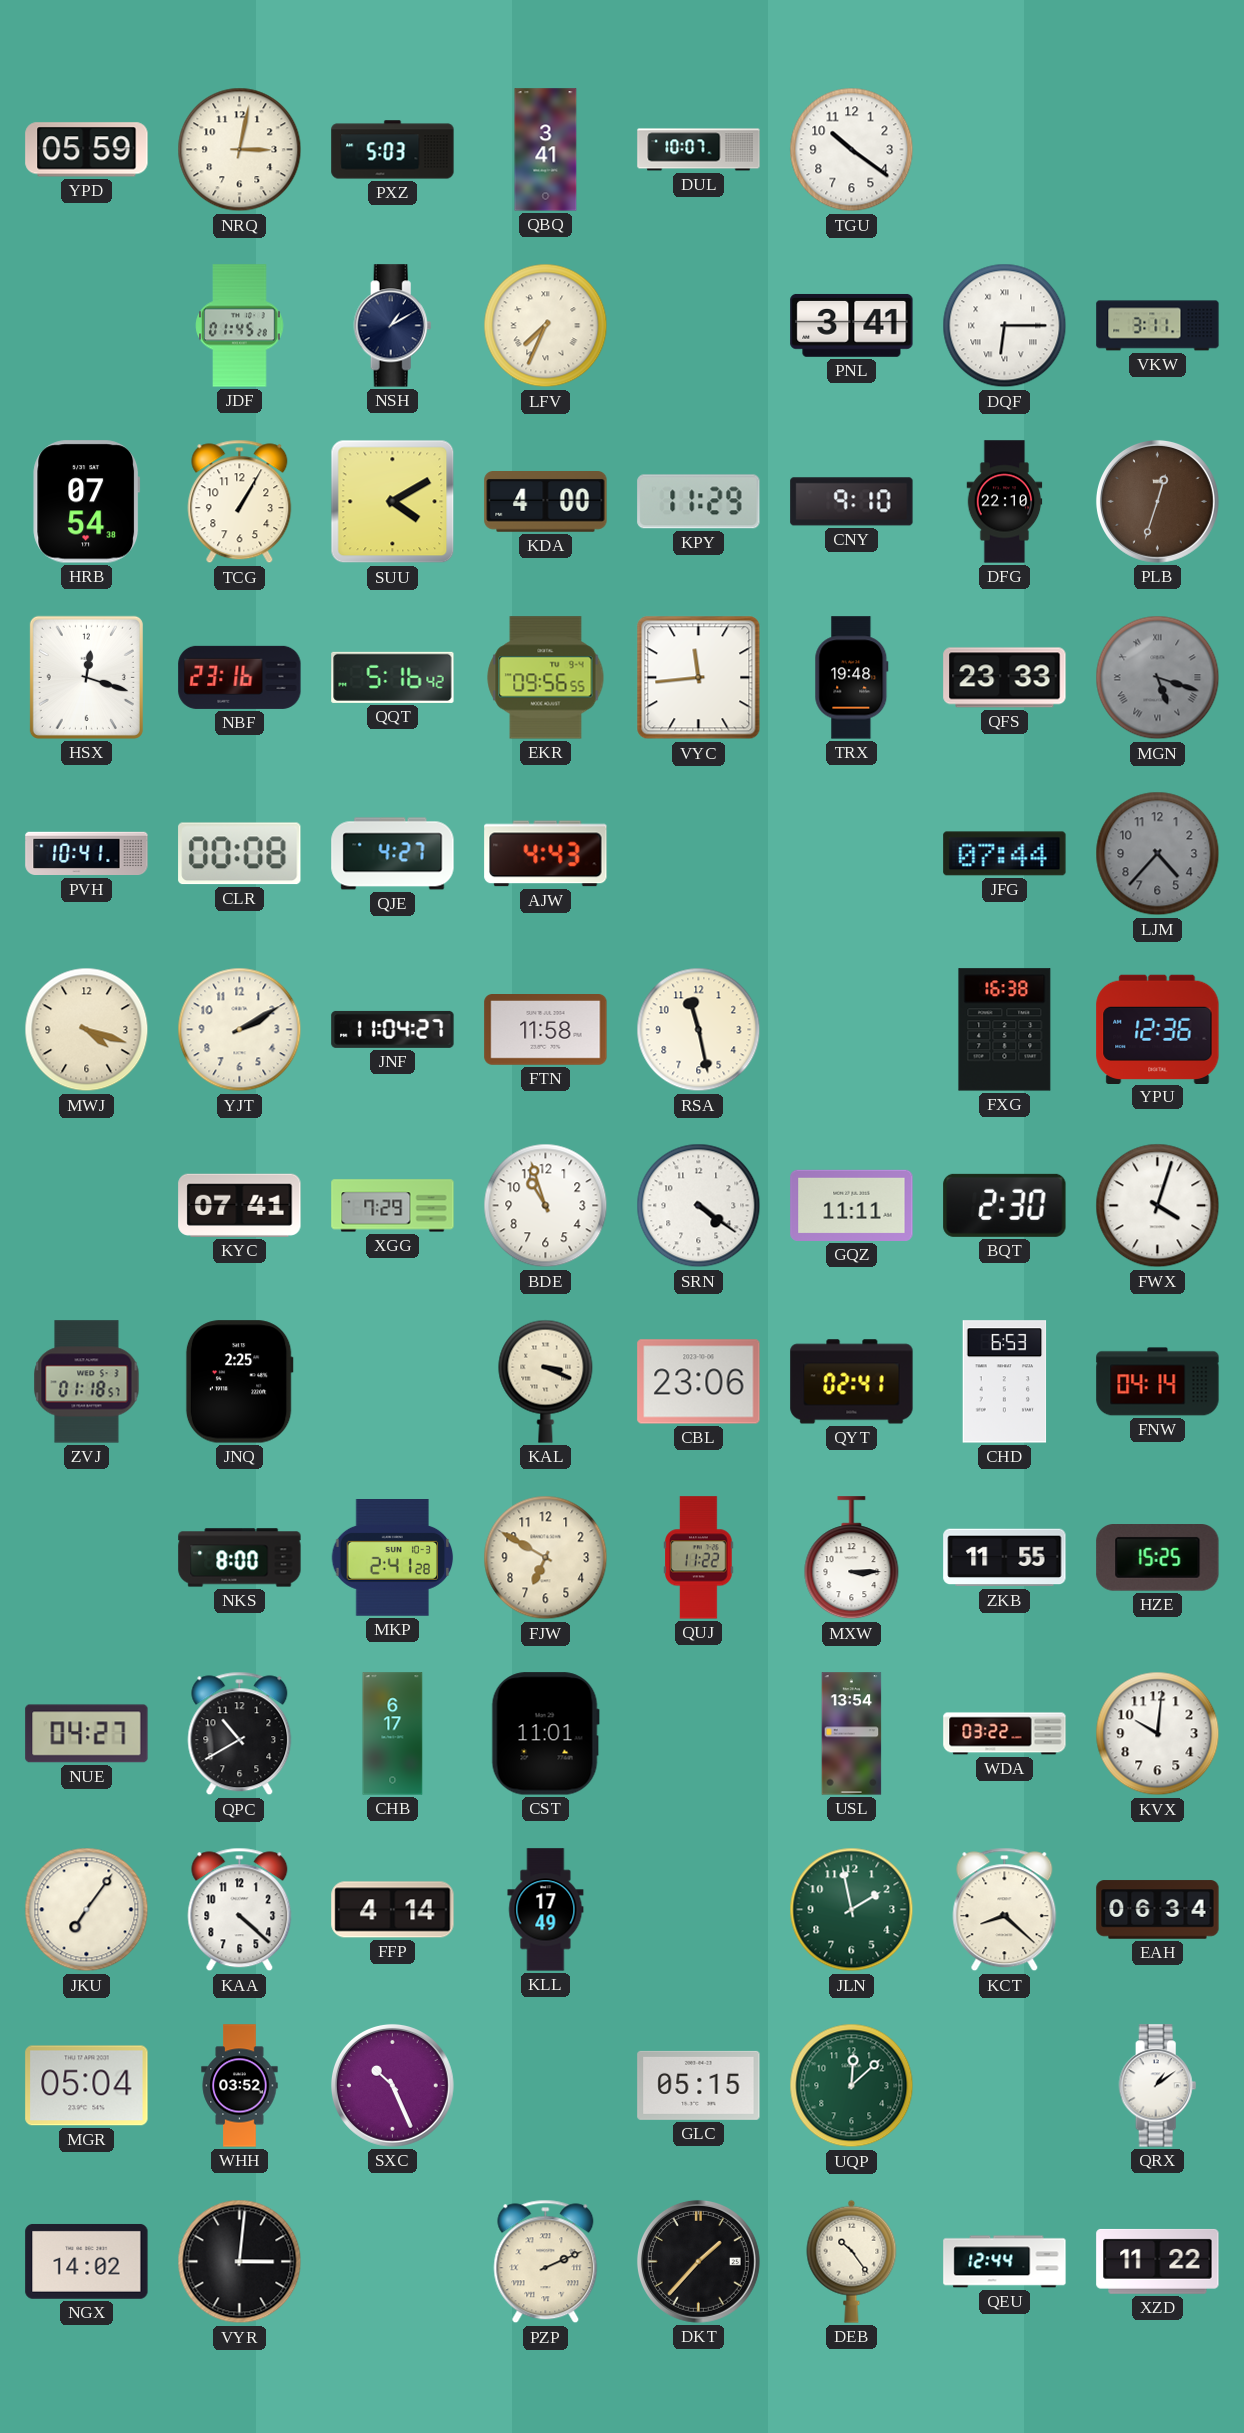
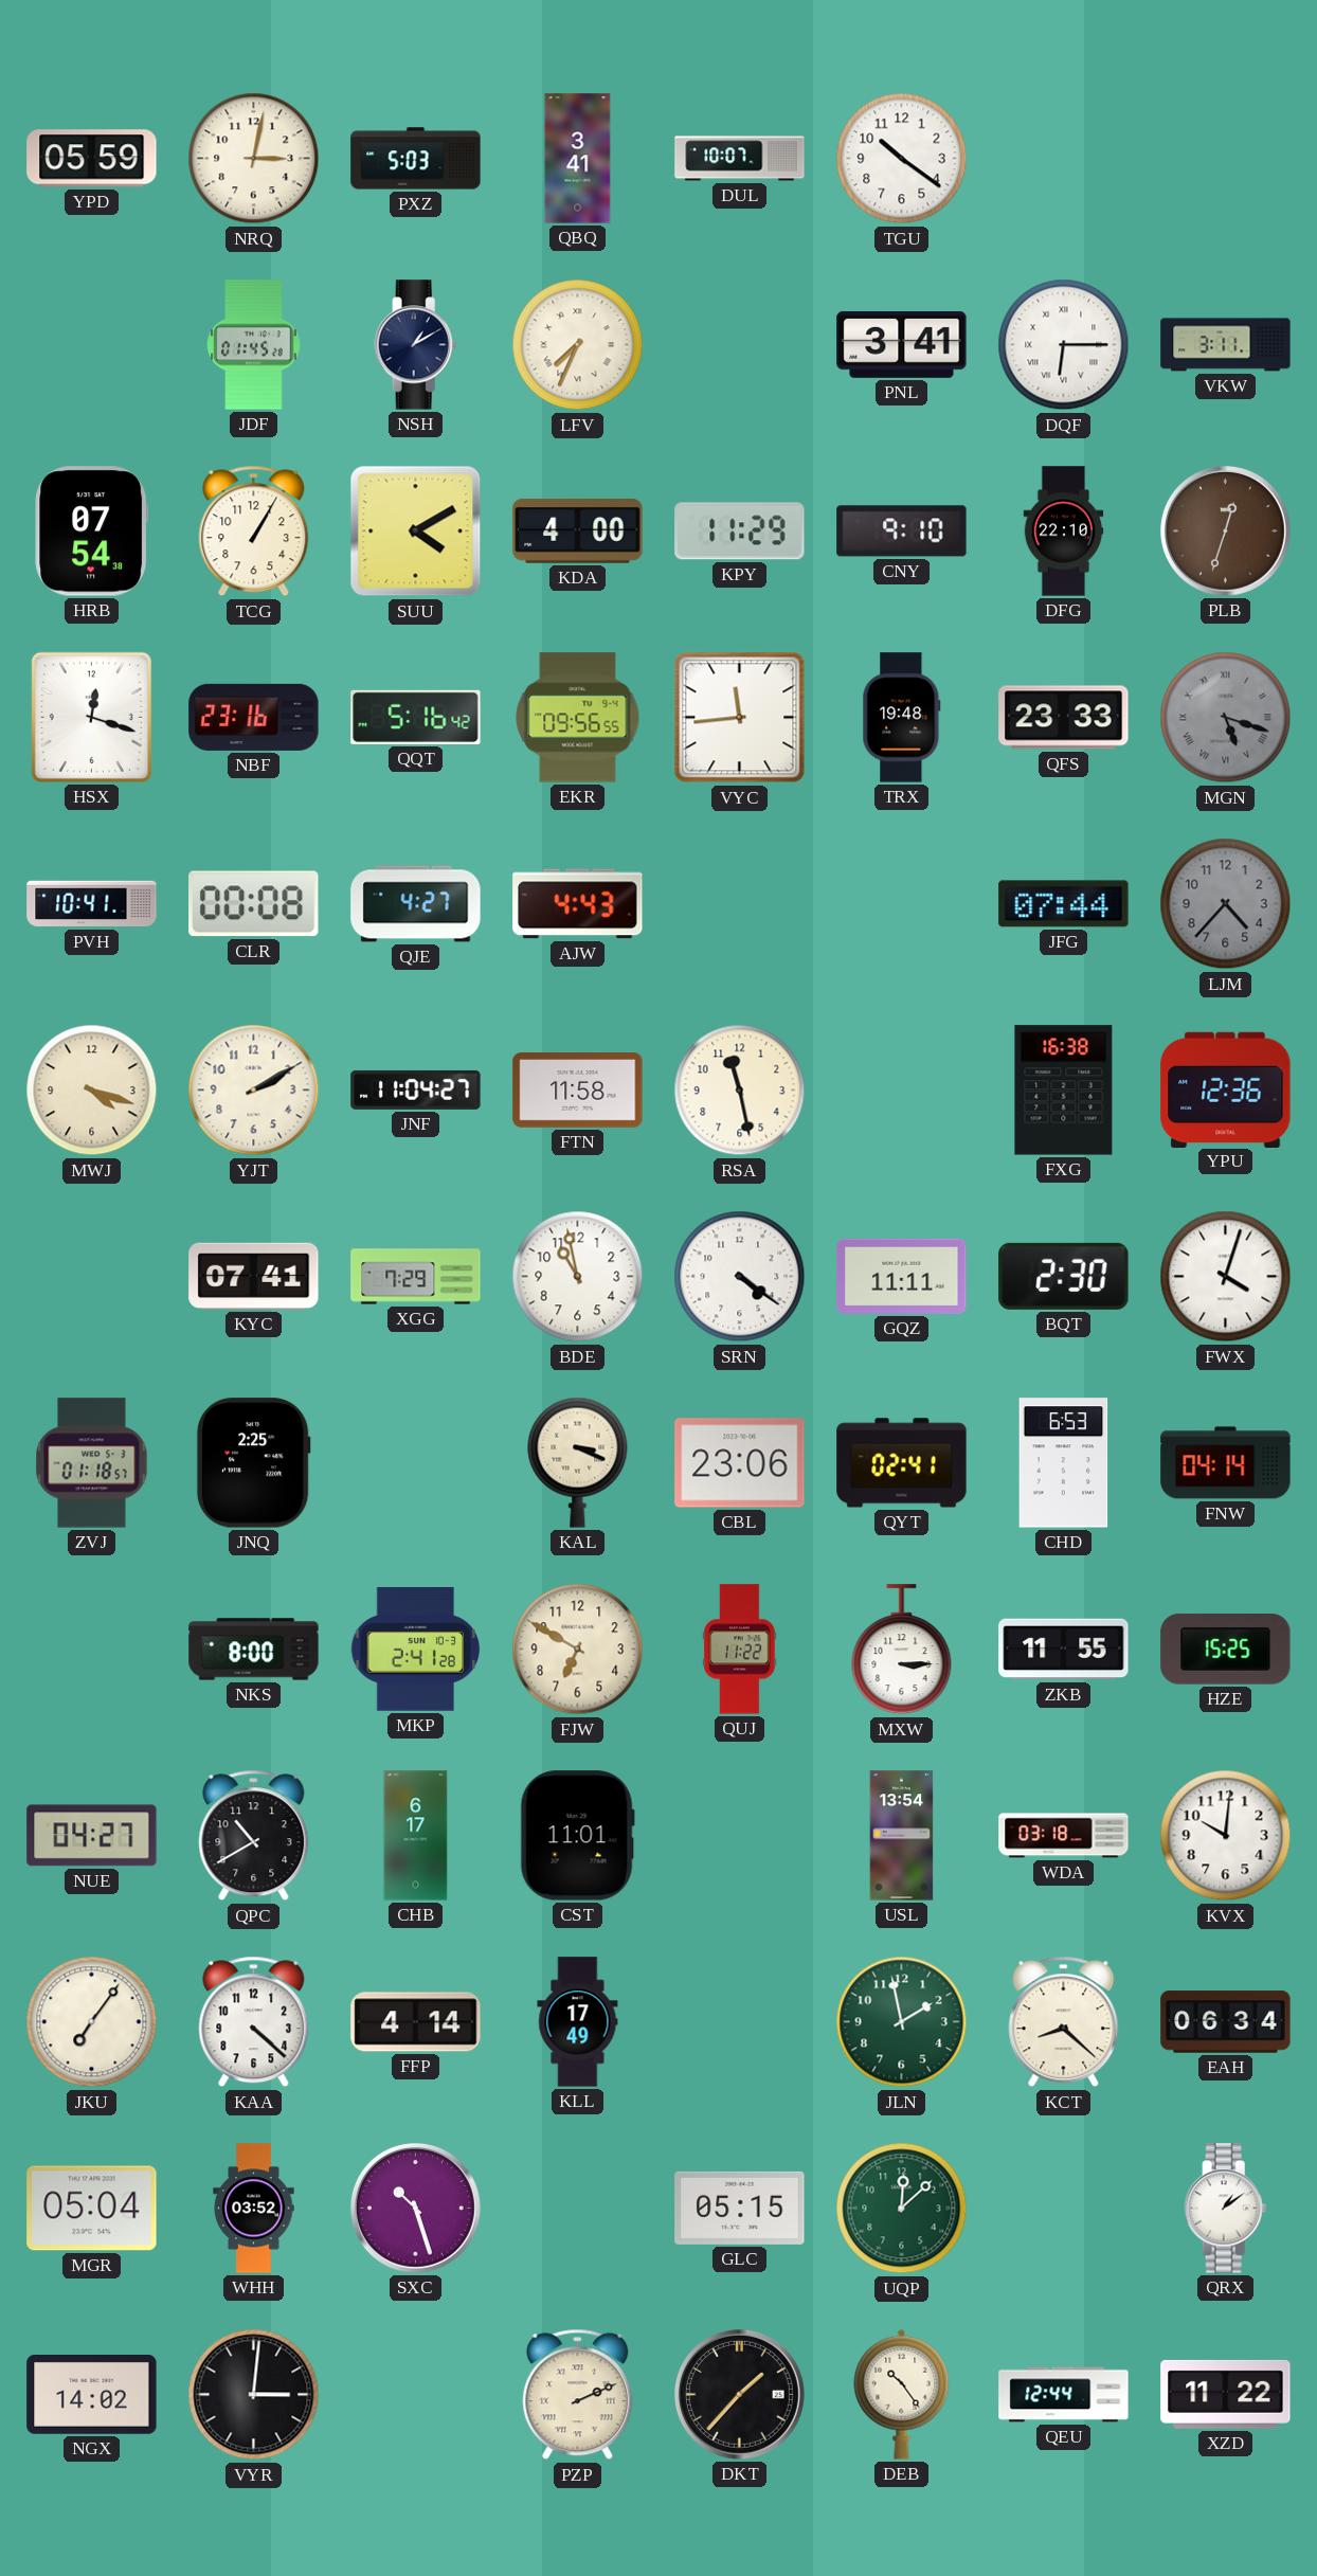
BDE: 10:57 -> 10:58 (578, 1277)
WDA: 03:22 -> 03:18 (1064, 1836)
SXC: 10:26 -> 10:27 (415, 2208)
